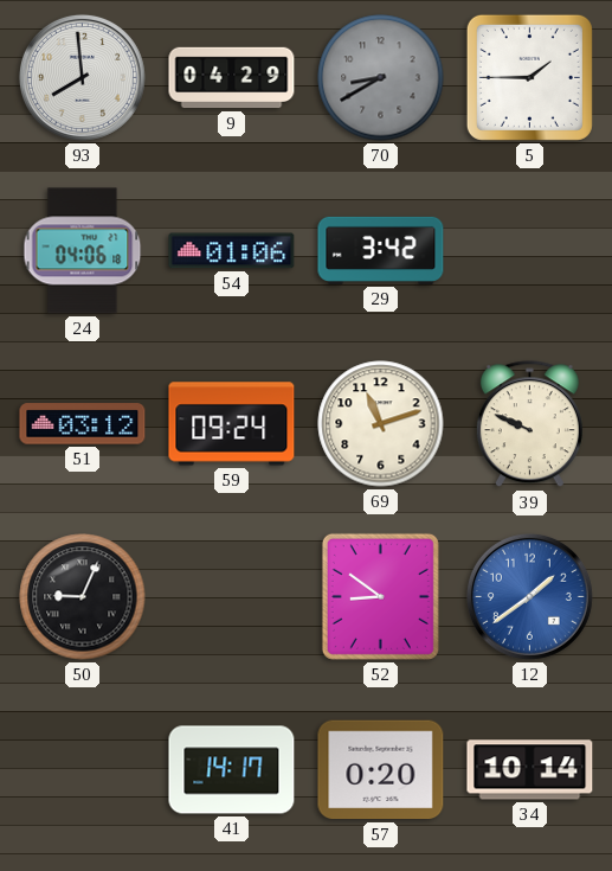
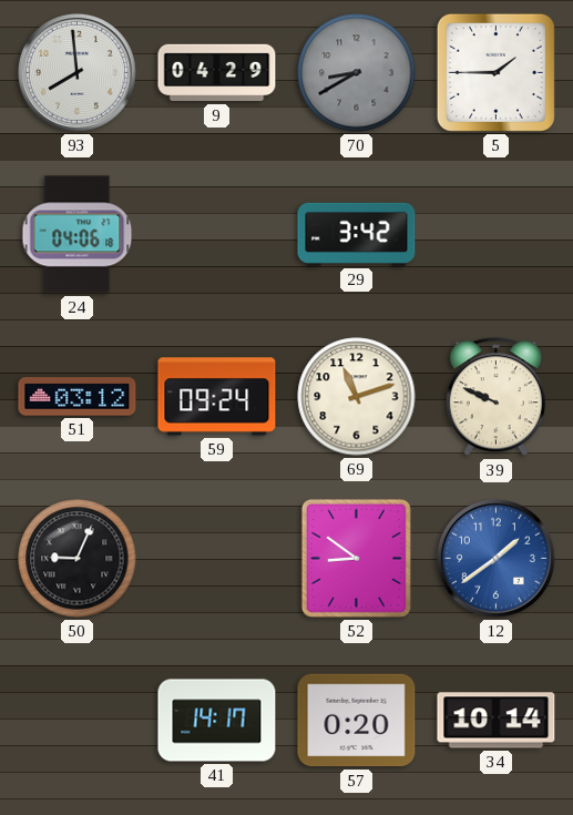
54: 01:06 -> none (232, 251)
